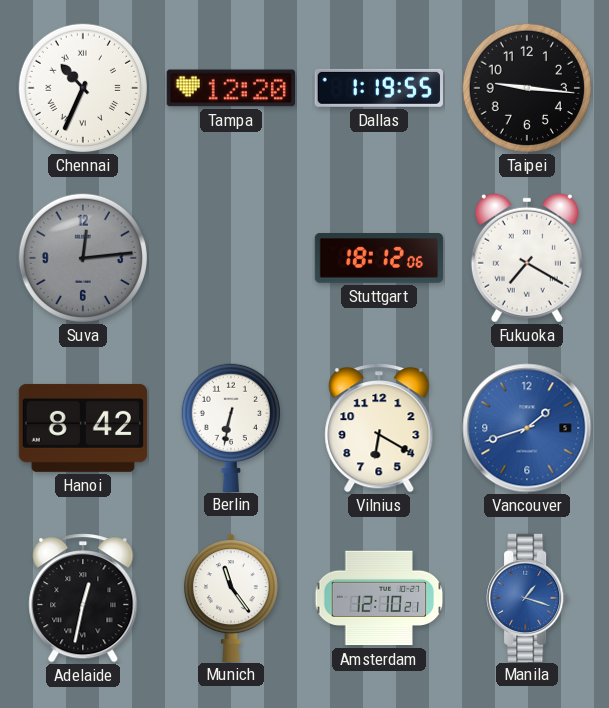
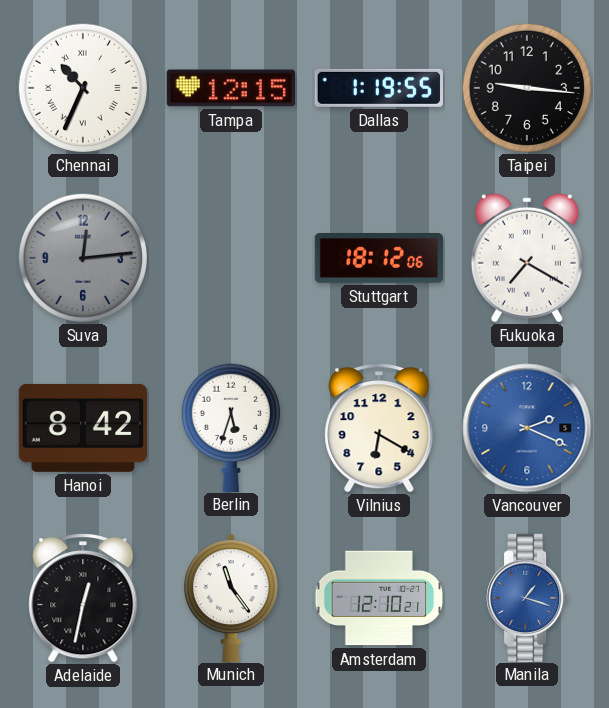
Tampa: 12:20 -> 12:15 (230, 88)
Berlin: 6:32 -> 5:33 (231, 427)
Vancouver: 1:42 -> 2:19 (527, 428)
